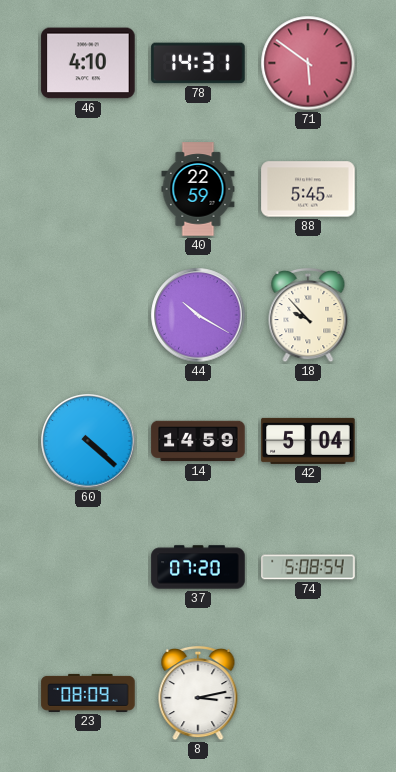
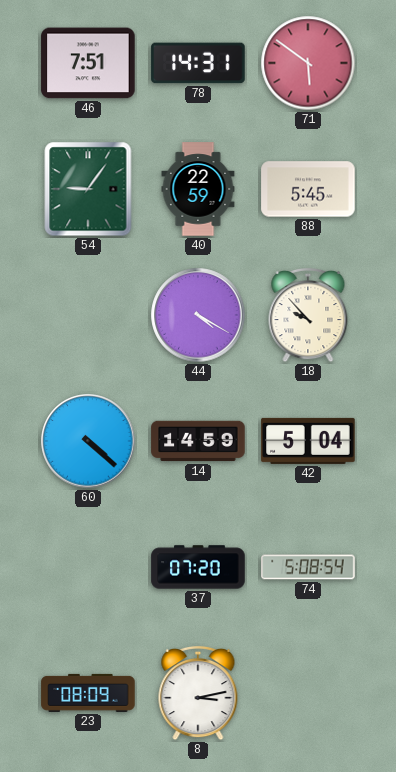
46: 4:10 -> 7:51 (88, 63)
54: none -> 9:06 (88, 189)
44: 10:20 -> 4:20 (198, 315)
